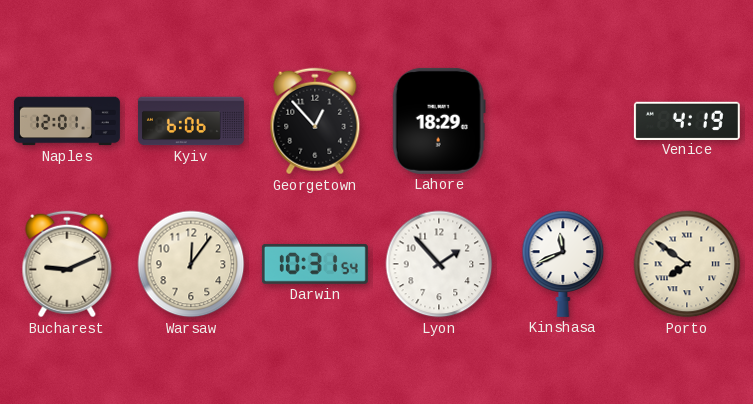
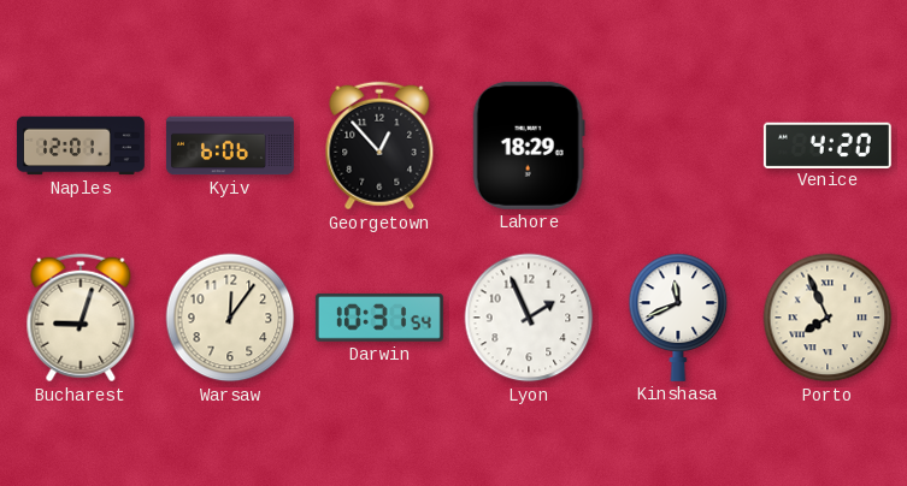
Venice: 4:19 -> 4:20 (828, 144)
Bucharest: 9:11 -> 9:03 (81, 318)
Lyon: 1:53 -> 1:56 (529, 318)
Porto: 7:51 -> 7:56 (828, 318)
